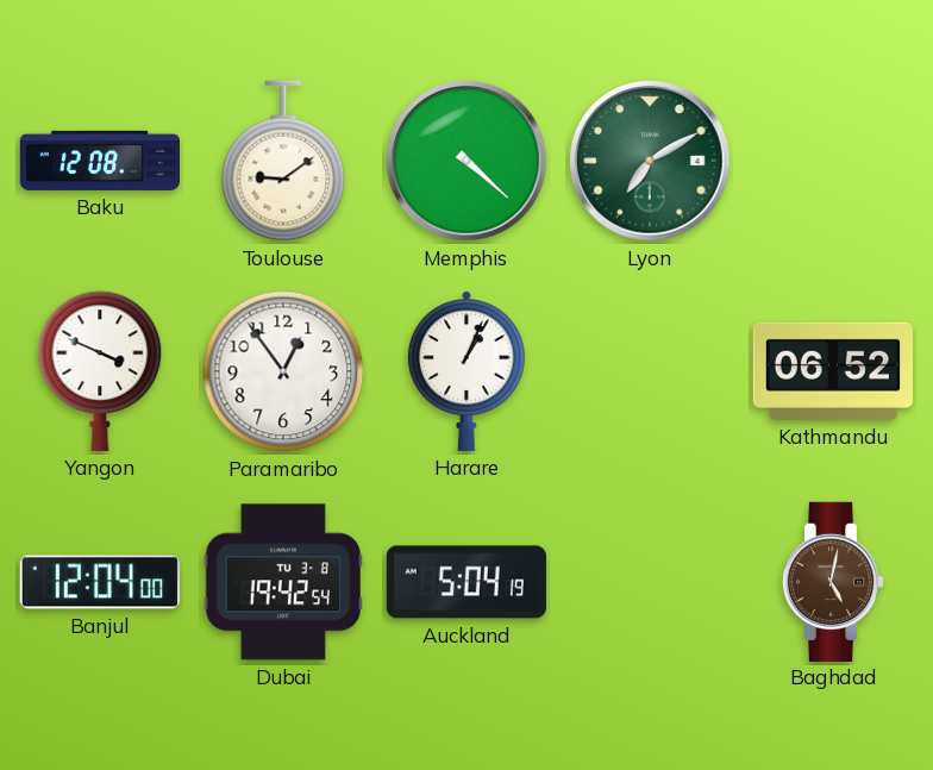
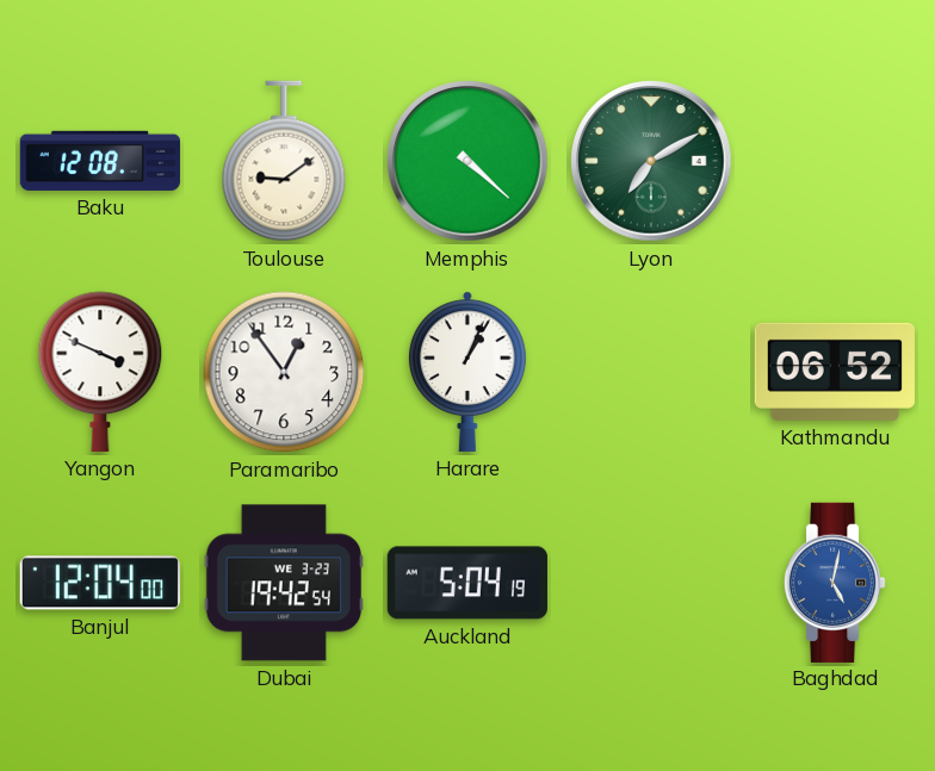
Dubai date: TU 3-8 -> WE 3-23 (284, 583)
Baghdad dial: brown -> blue (835, 582)
